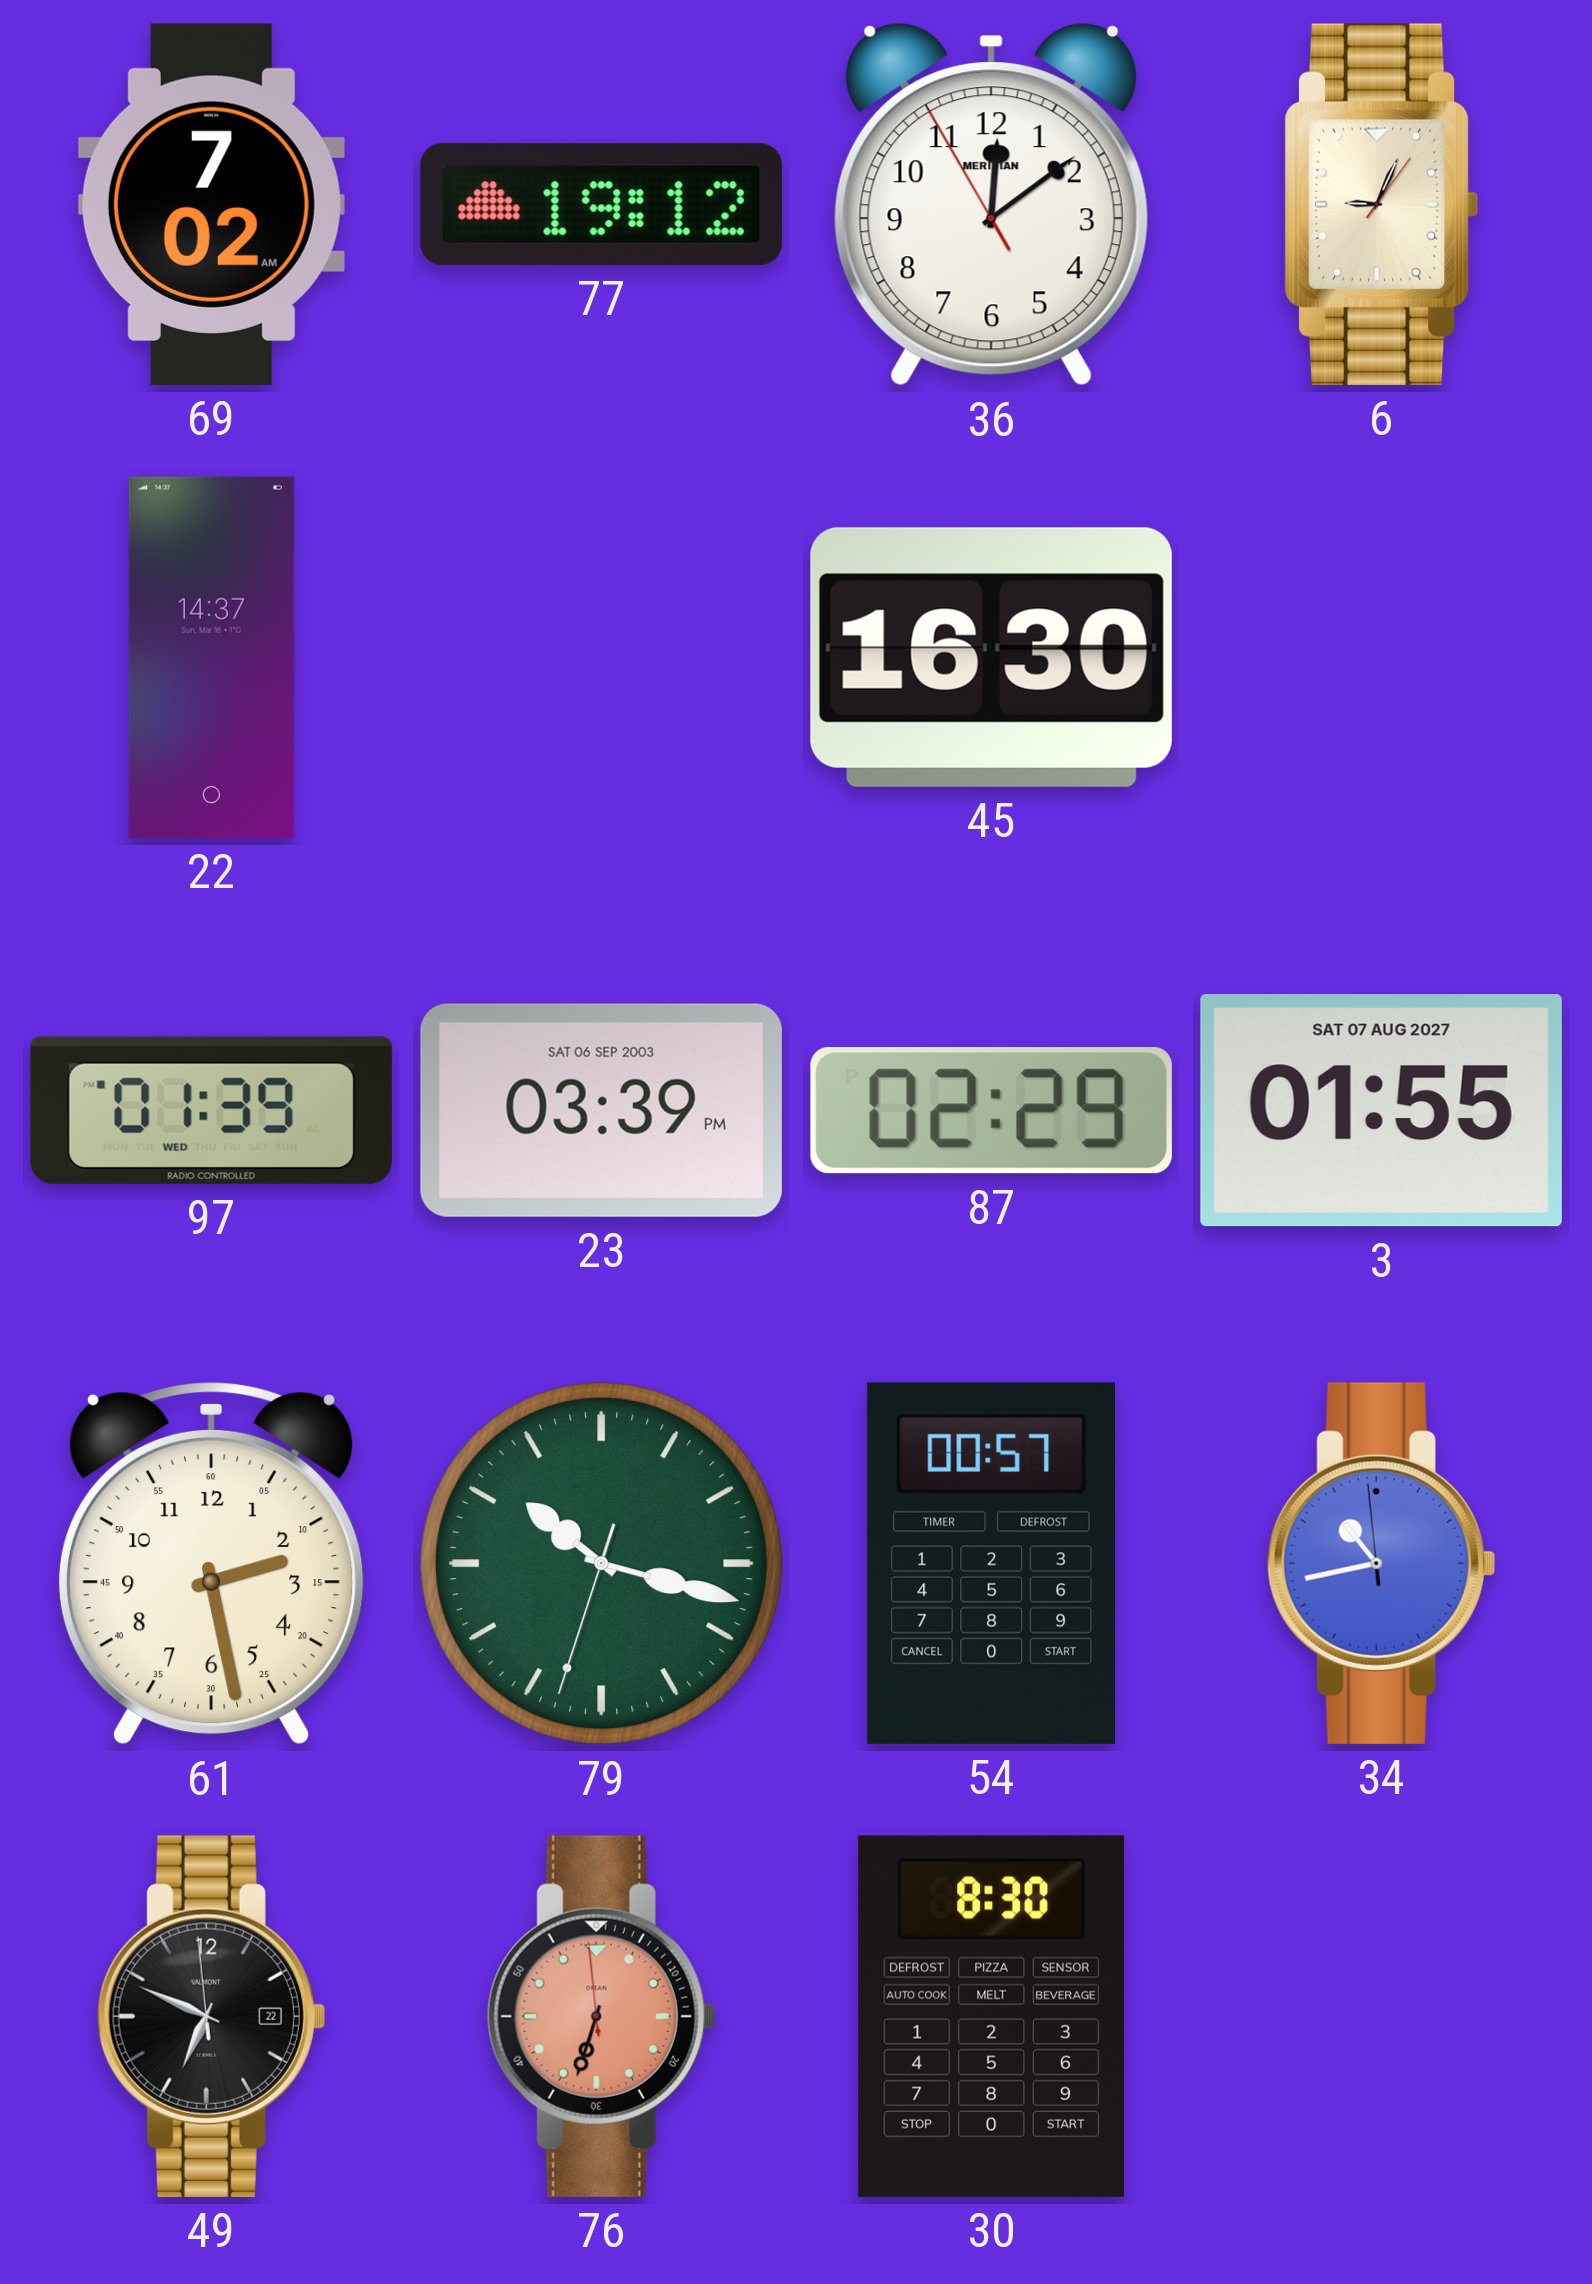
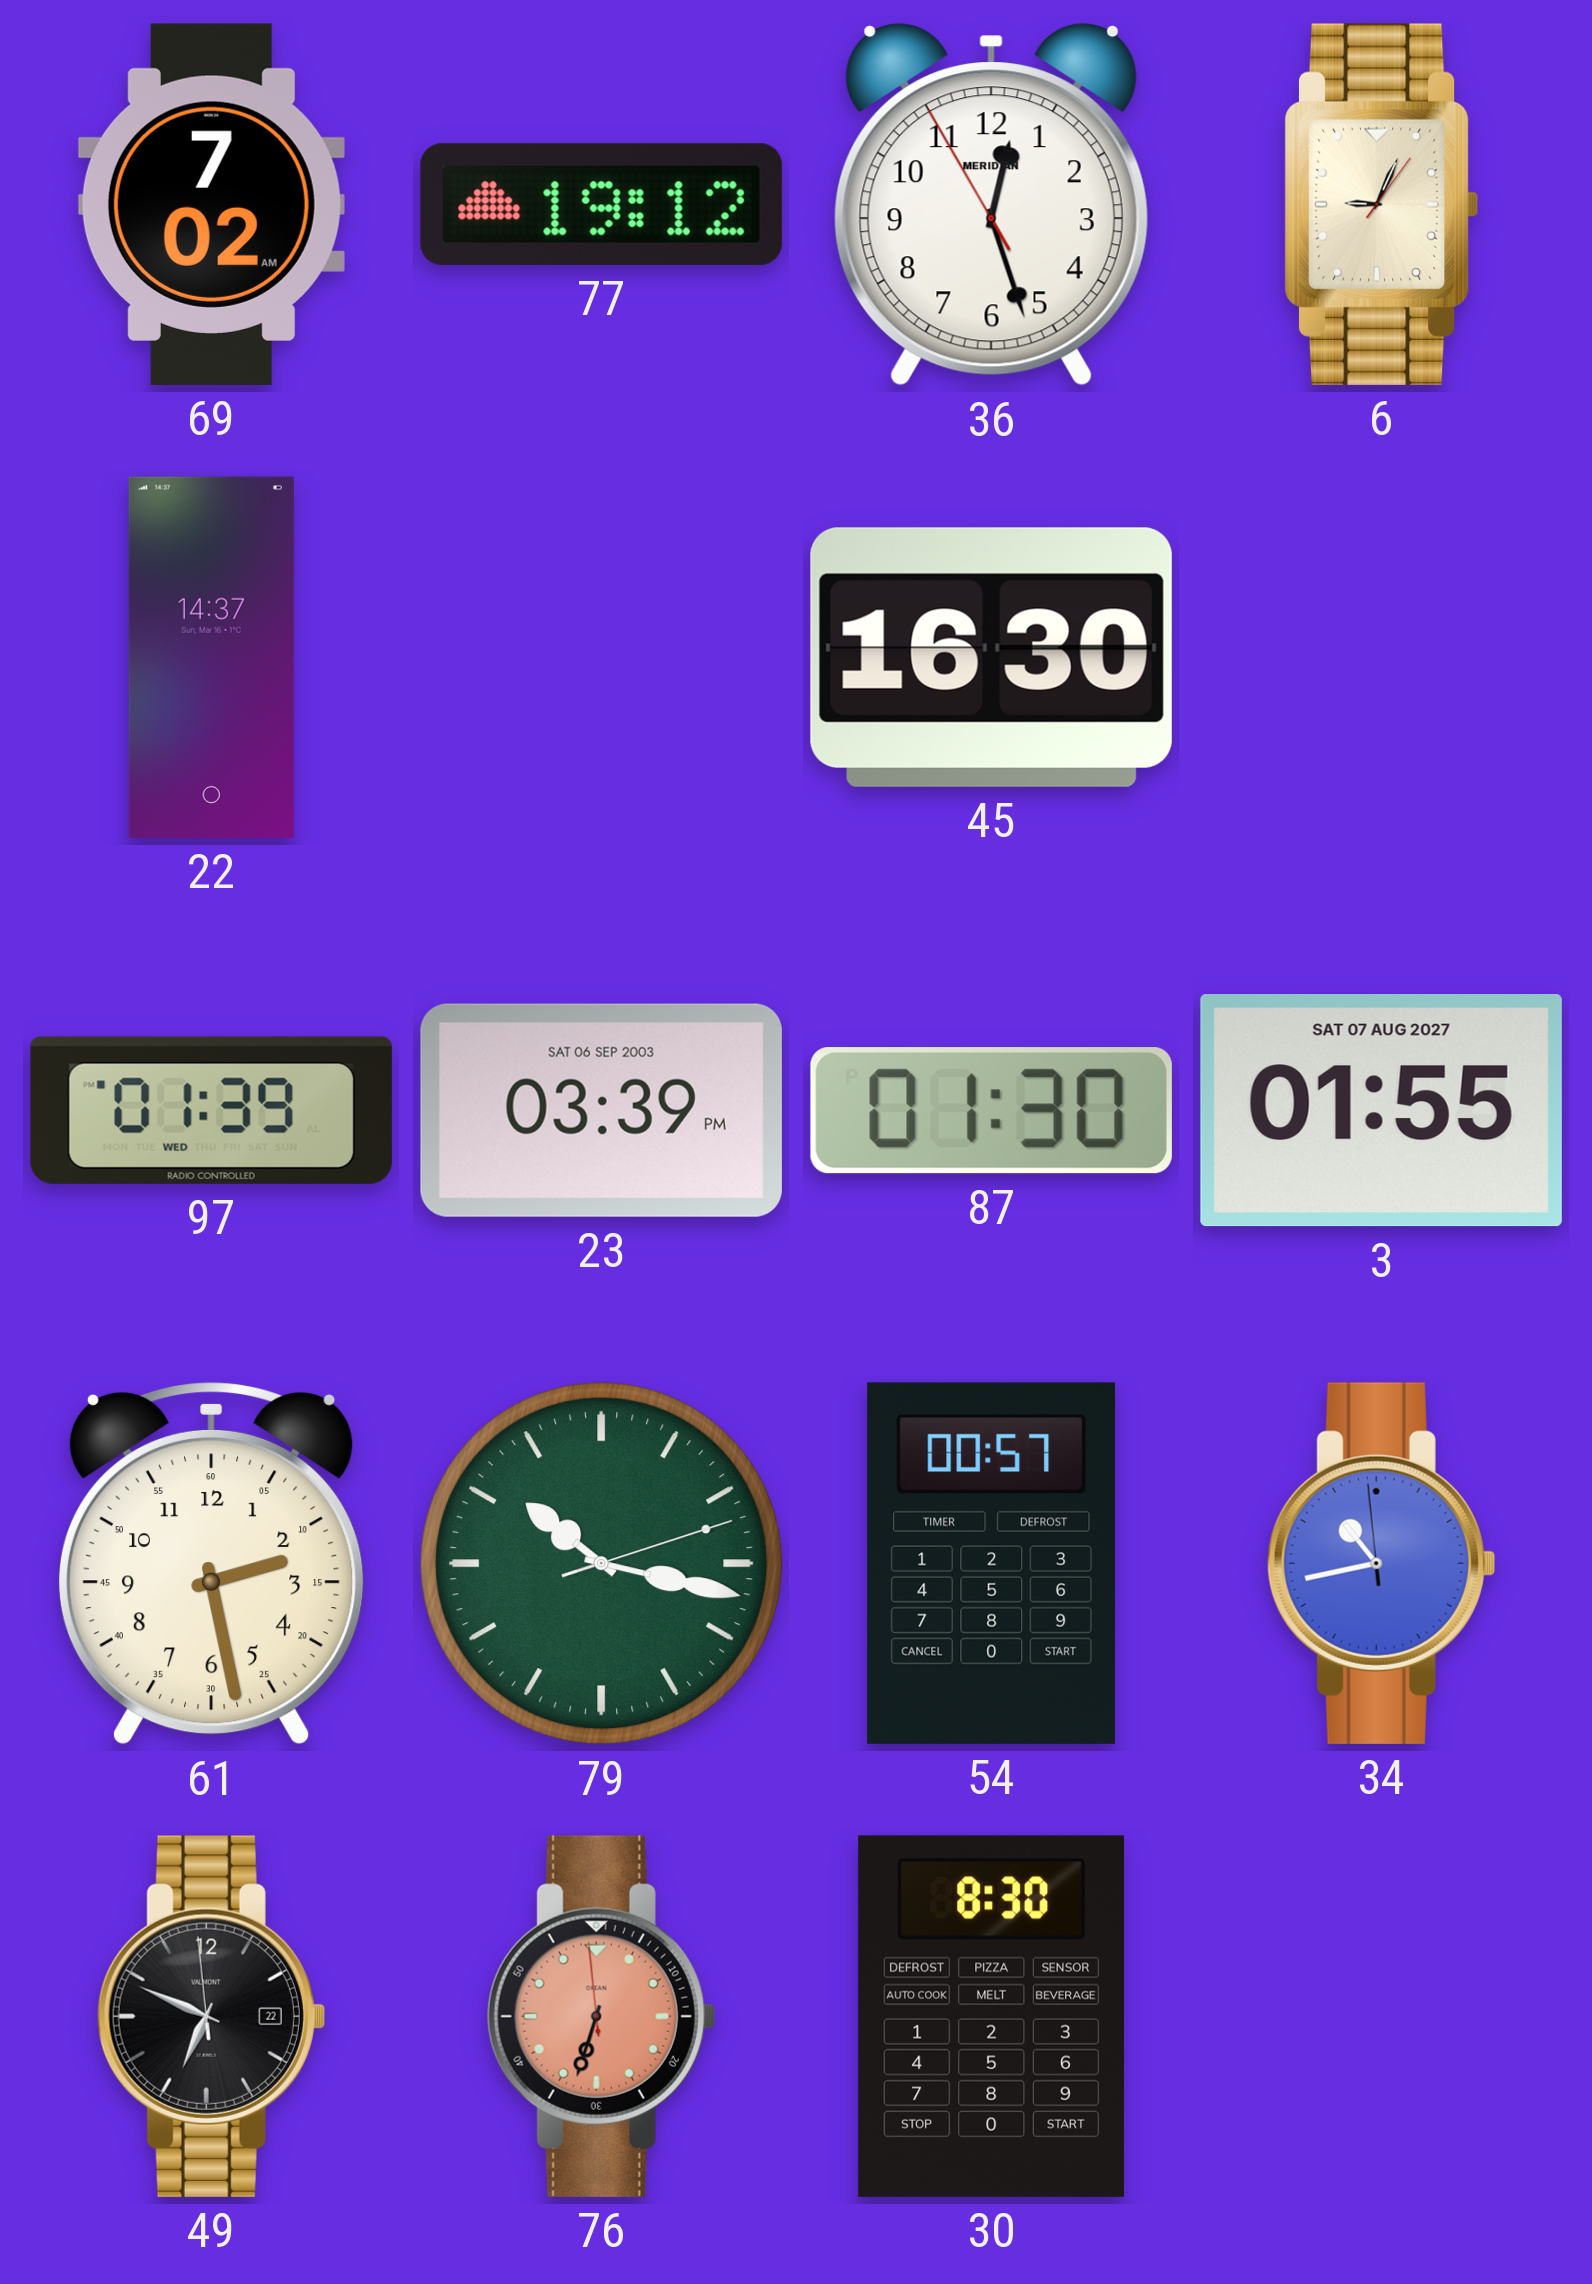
36: 12:08 -> 12:26 (991, 205)
87: 02:29 -> 01:30 (991, 1111)
79: 10:17:33 -> 10:17:12 (602, 1564)
